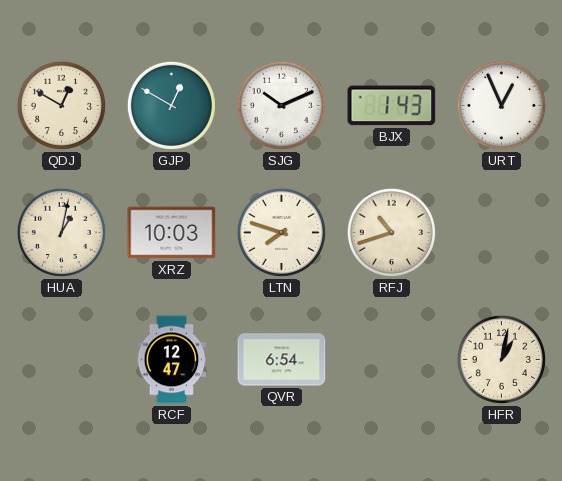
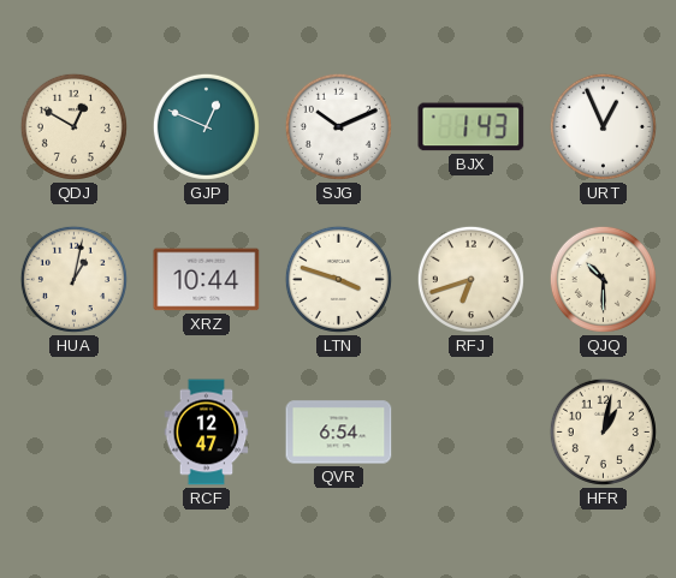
GJP: 12:50 -> 12:49 (206, 126)
XRZ: 10:03 -> 10:44 (207, 280)
LTN: 7:48 -> 3:48 (338, 279)
RFJ: 10:42 -> 6:42 (470, 279)
QJQ: none -> 10:30 (603, 279)
